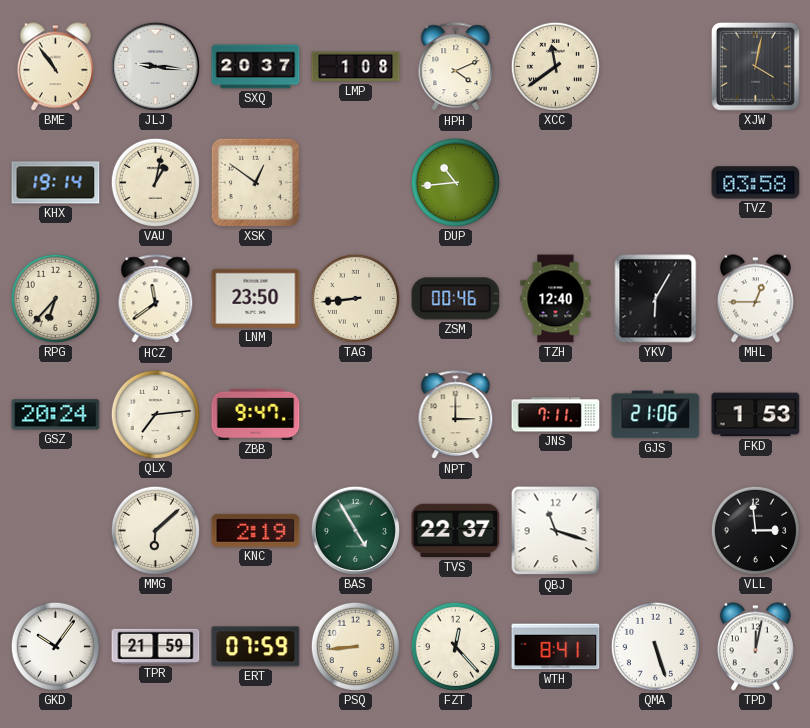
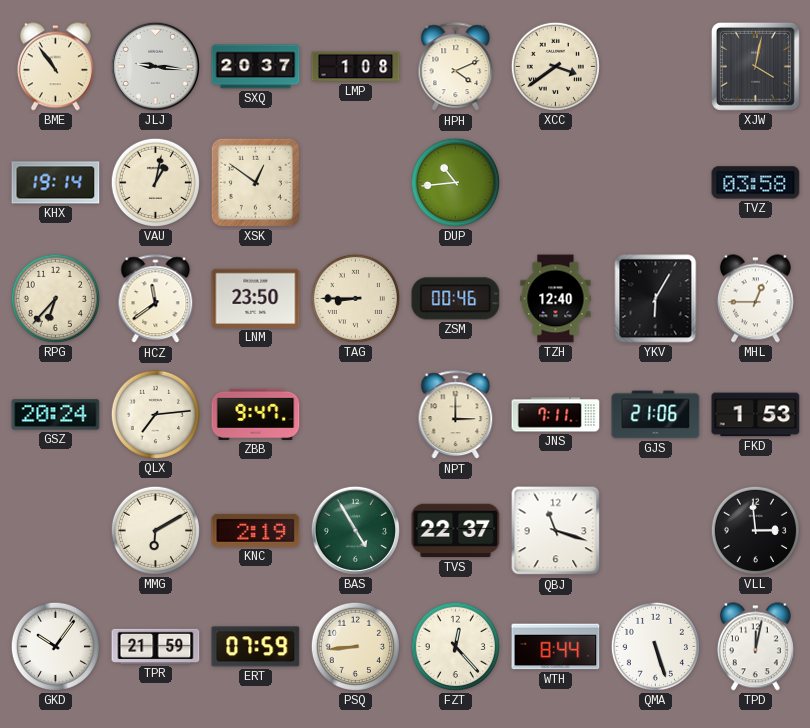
XCC: 11:39 -> 3:39 (555, 66)
TAG: 8:44 -> 8:45 (355, 298)
MMG: 6:08 -> 6:10 (155, 530)
WTH: 8:41 -> 8:44 (556, 647)
